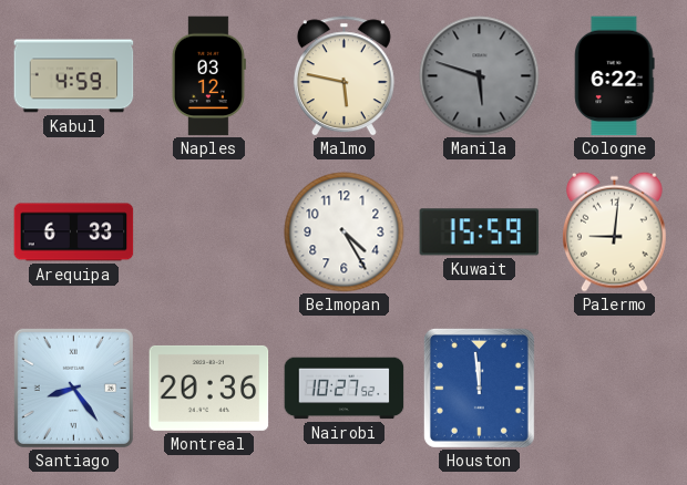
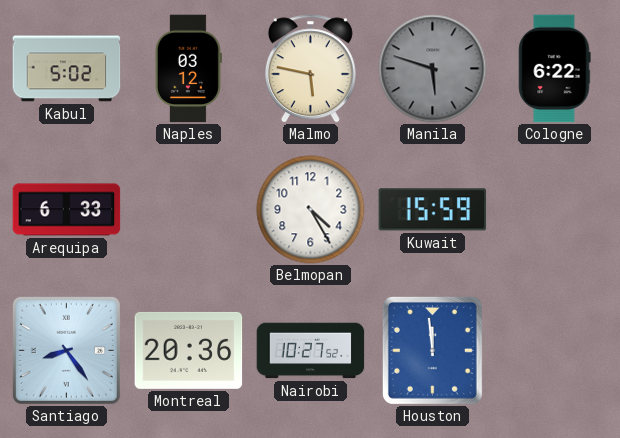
Kabul: 4:59 -> 5:02 (67, 69)
Palermo: 9:01 -> none (614, 231)
